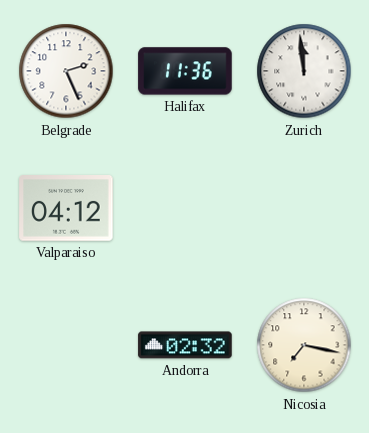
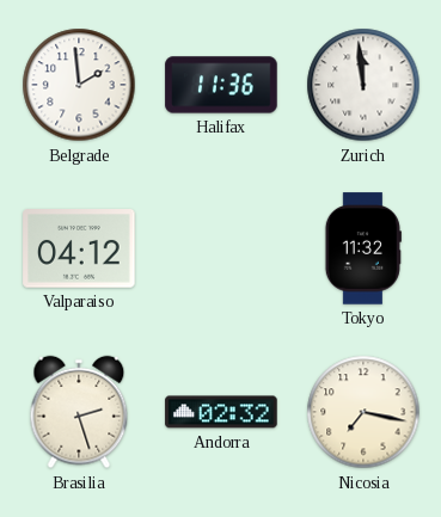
Belgrade: 2:26 -> 1:59 (79, 85)
Tokyo: none -> 11:32 (363, 248)
Brasilia: none -> 2:27 (79, 412)
